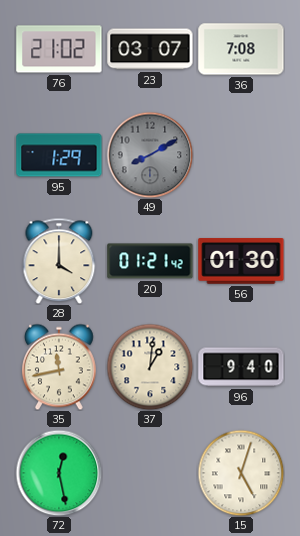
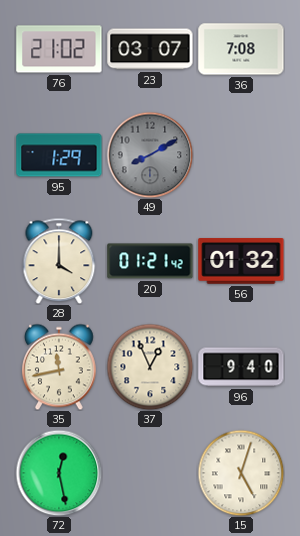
56: 01:30 -> 01:32 (241, 262)
37: 1:01 -> 12:56 (150, 367)
